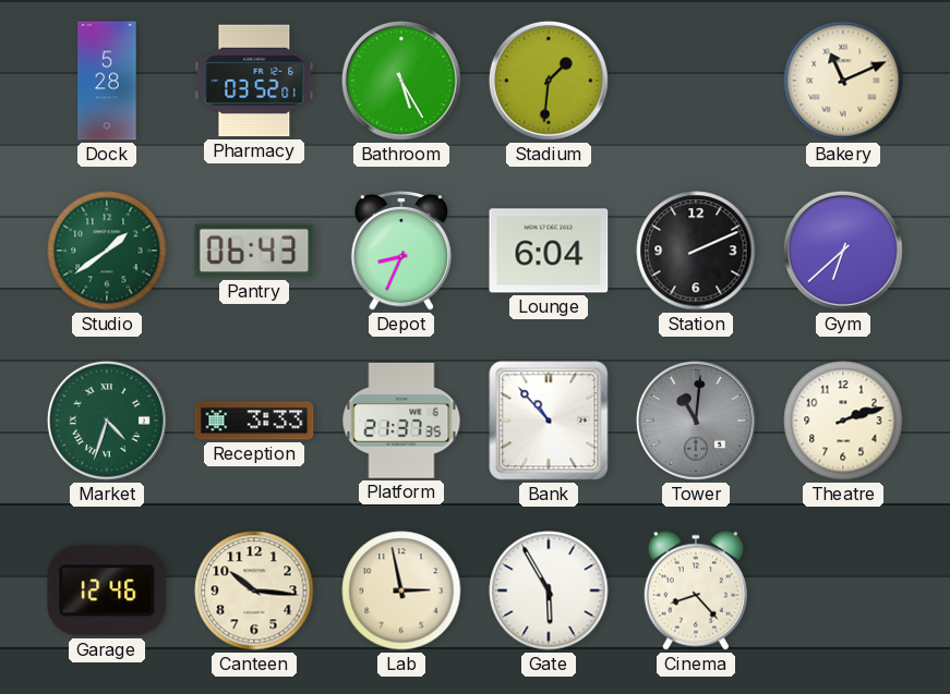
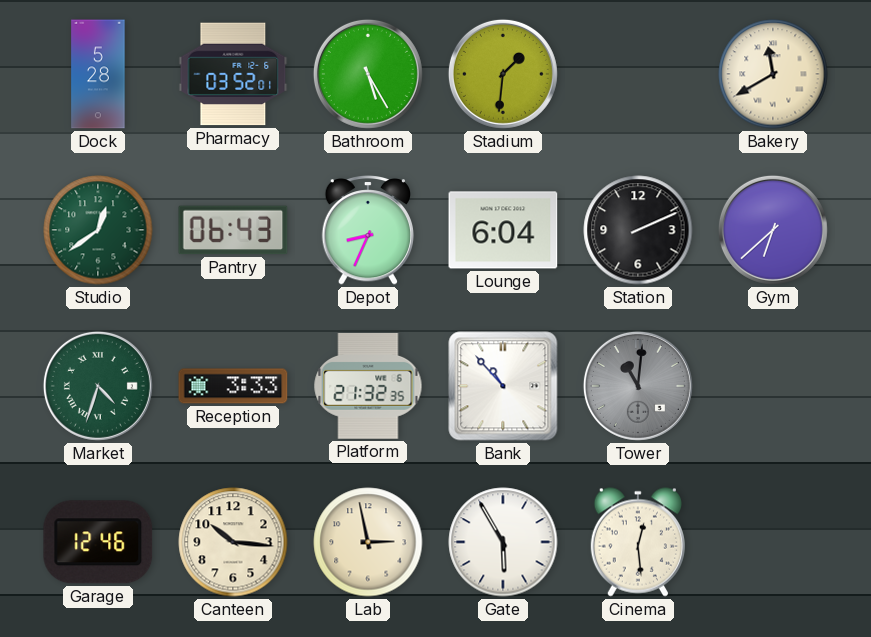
Bakery: 11:11 -> 11:40 (773, 74)
Studio: 1:39 -> 12:39 (98, 230)
Platform: 21:37 -> 21:32 (368, 386)
Theatre: 2:12 -> none (843, 421)
Cinema: 8:23 -> 12:29 (638, 542)
